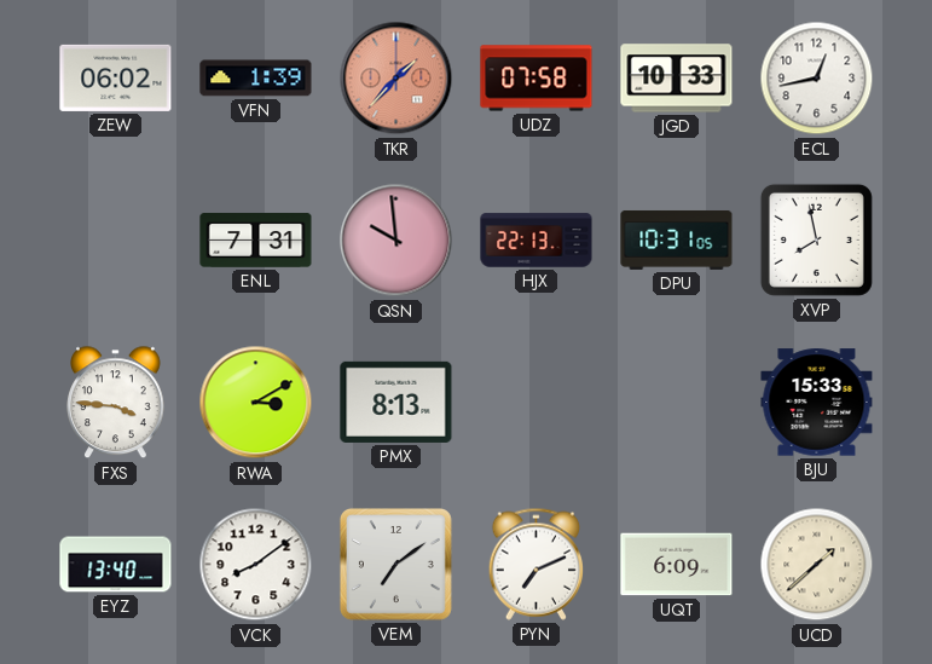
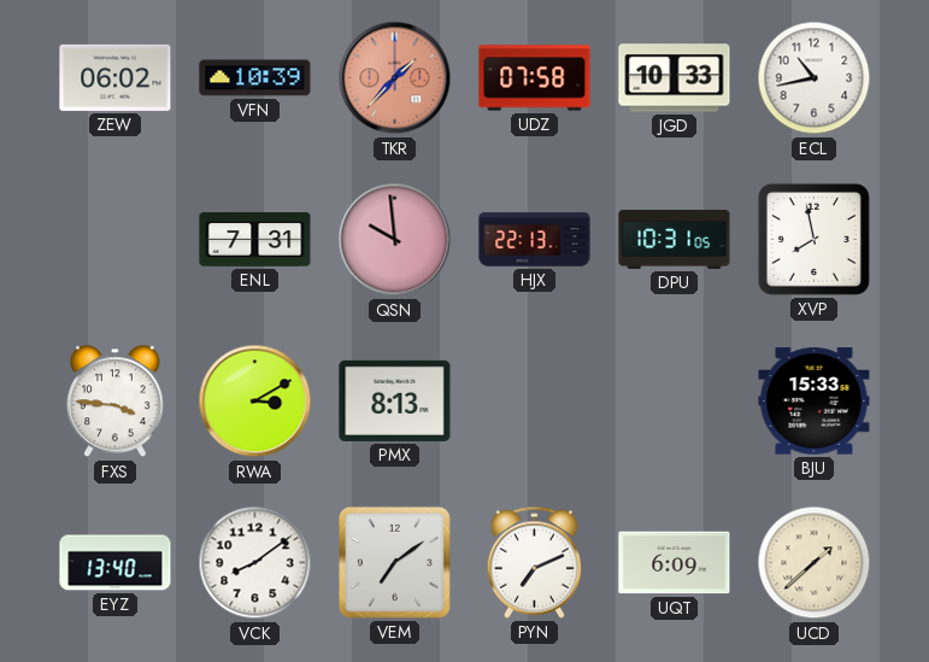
VFN: 1:39 -> 10:39 (255, 78)
ECL: 12:43 -> 10:43 (815, 78)
